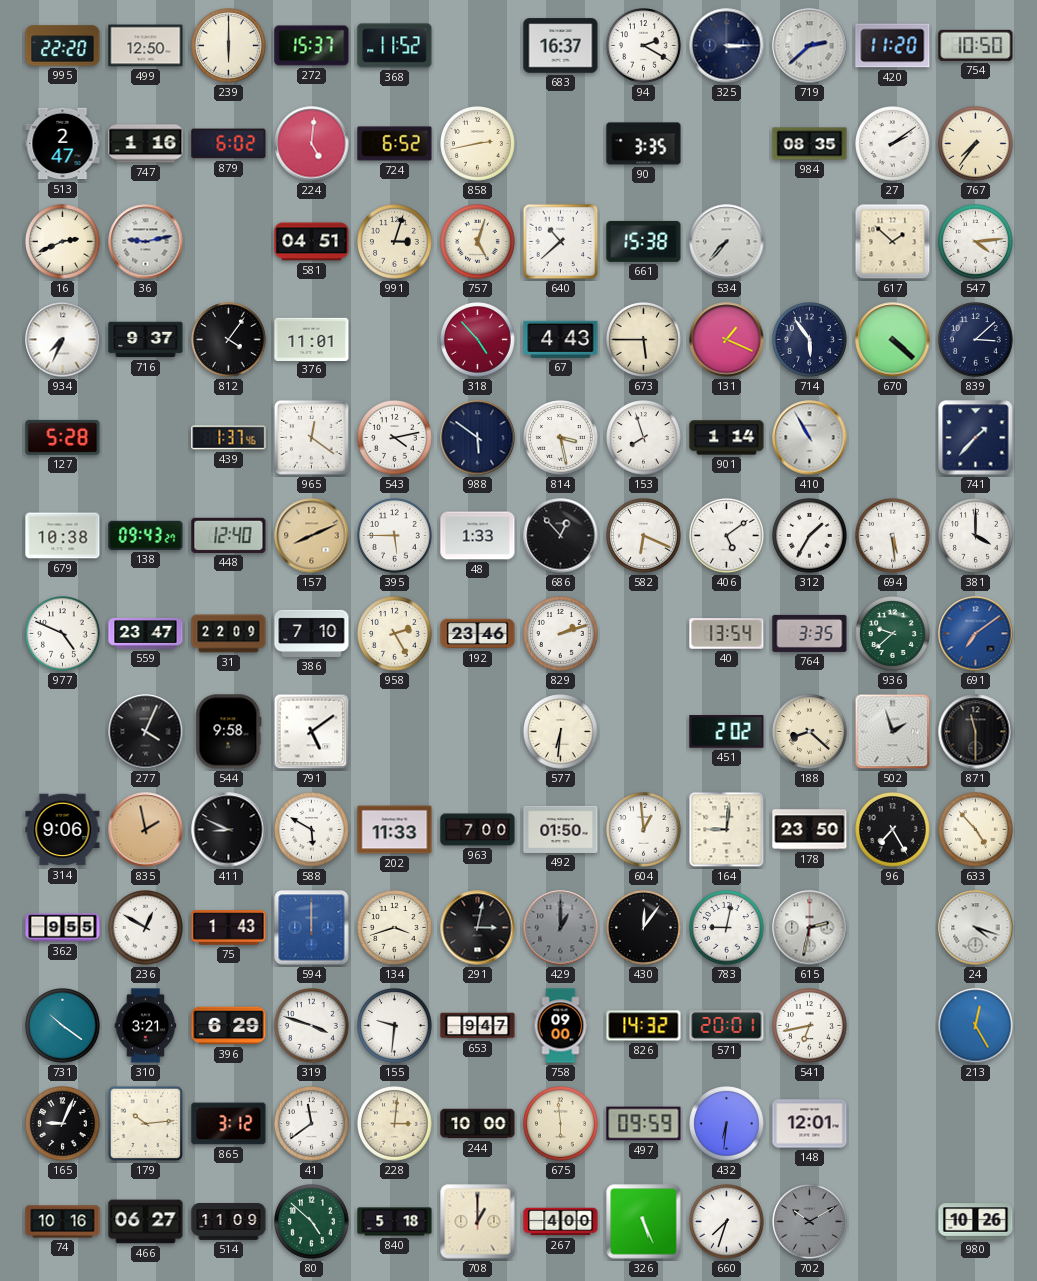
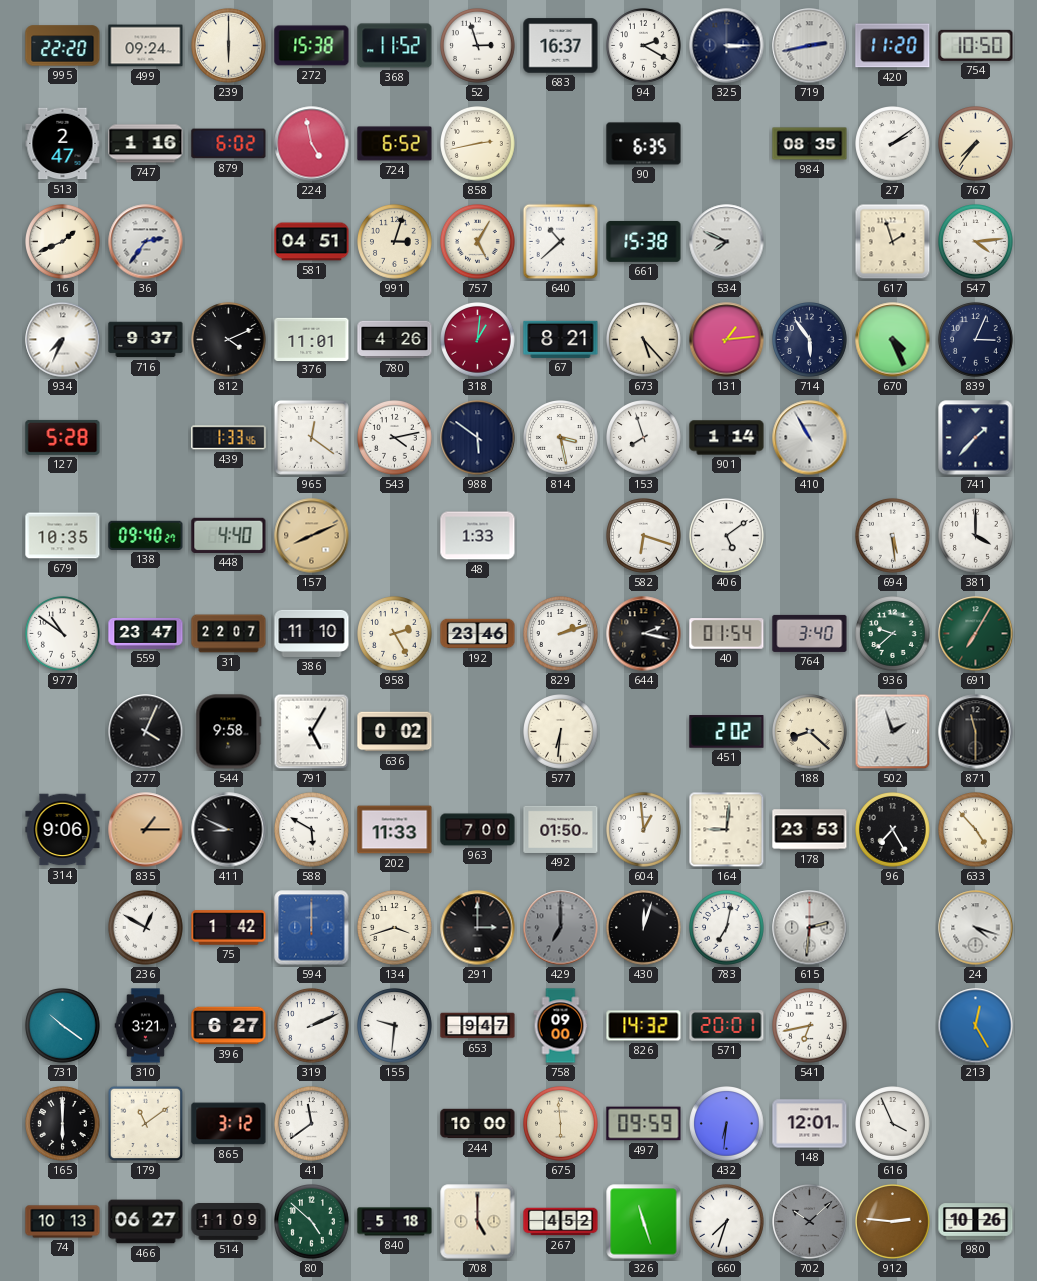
499: 12:50 -> 09:24 (146, 46)
272: 15:37 -> 15:38 (312, 46)
52: none -> 2:57 (478, 46)
719: 2:38 -> 2:43 (810, 46)
224: 5:01 -> 4:58 (312, 144)
90: 3:35 -> 6:35 (644, 144)
16: 2:41 -> 1:41 (63, 242)
36: 9:13 -> 2:36 (146, 242)
757: 5:03 -> 5:05 (478, 242)
534: 7:37 -> 7:49 (727, 242)
617: 1:52 -> 1:57 (893, 242)
812: 4:06 -> 4:11 (229, 340)
780: none -> 4:26 (395, 340)
318: 4:53 -> 1:01 (478, 340)
67: 4:43 -> 8:21 (561, 339)
673: 5:45 -> 5:23 (644, 340)
131: 1:19 -> 1:14 (727, 340)
670: 4:22 -> 4:26 (893, 340)
839: 3:08 -> 3:04 (976, 340)
439: 1:37 -> 1:33 (229, 438)
679: 10:38 -> 10:35 (63, 536)
138: 09:43 -> 09:40 (146, 535)
448: 12:40 -> 4:40 (229, 535)
395: 5:45 -> none (395, 536)
686: 12:53 -> none (561, 536)
582: 6:19 -> 6:18 (644, 536)
312: 1:35 -> none (810, 536)
977: 4:49 -> 10:51 (63, 634)
31: 22:09 -> 22:07 (229, 634)
386: 7:10 -> 11:10 (312, 633)
644: none -> 2:17 (644, 634)
40: 13:54 -> 01:54 (727, 634)
764: 3:35 -> 3:40 (810, 633)
691: 7:09 -> 7:05 (976, 634)
691 dial: blue -> green (976, 634)
791: 5:09 -> 5:05 (312, 732)
636: none -> 0:02 (395, 732)
835: 1:58 -> 1:15 (146, 830)
178: 23:50 -> 23:53 (810, 830)
362: 9:55 -> none (63, 928)
75: 1:43 -> 1:42 (229, 928)
291: 3:02 -> 3:00 (478, 928)
429: 1:00 -> 7:00 (561, 928)
430: 12:06 -> 12:03 (644, 928)
783: 9:02 -> 7:02 (727, 928)
615: 2:32 -> 2:31 (810, 928)
396: 6:29 -> 6:27 (229, 1026)
319: 3:48 -> 2:11 (312, 1026)
165: 9:04 -> 6:00 (63, 1124)
179: 10:14 -> 11:09 (146, 1124)
228: 3:01 -> none (395, 1124)
616: none -> 3:56 (893, 1124)
74: 10:16 -> 10:13 (63, 1222)
708: 1:00 -> 5:00 (478, 1222)
267: 4:00 -> 4:52 (561, 1222)
326: 5:26 -> 11:27 (644, 1222)
702: 10:10 -> 10:08 (810, 1222)
912: none -> 2:46 (893, 1222)
